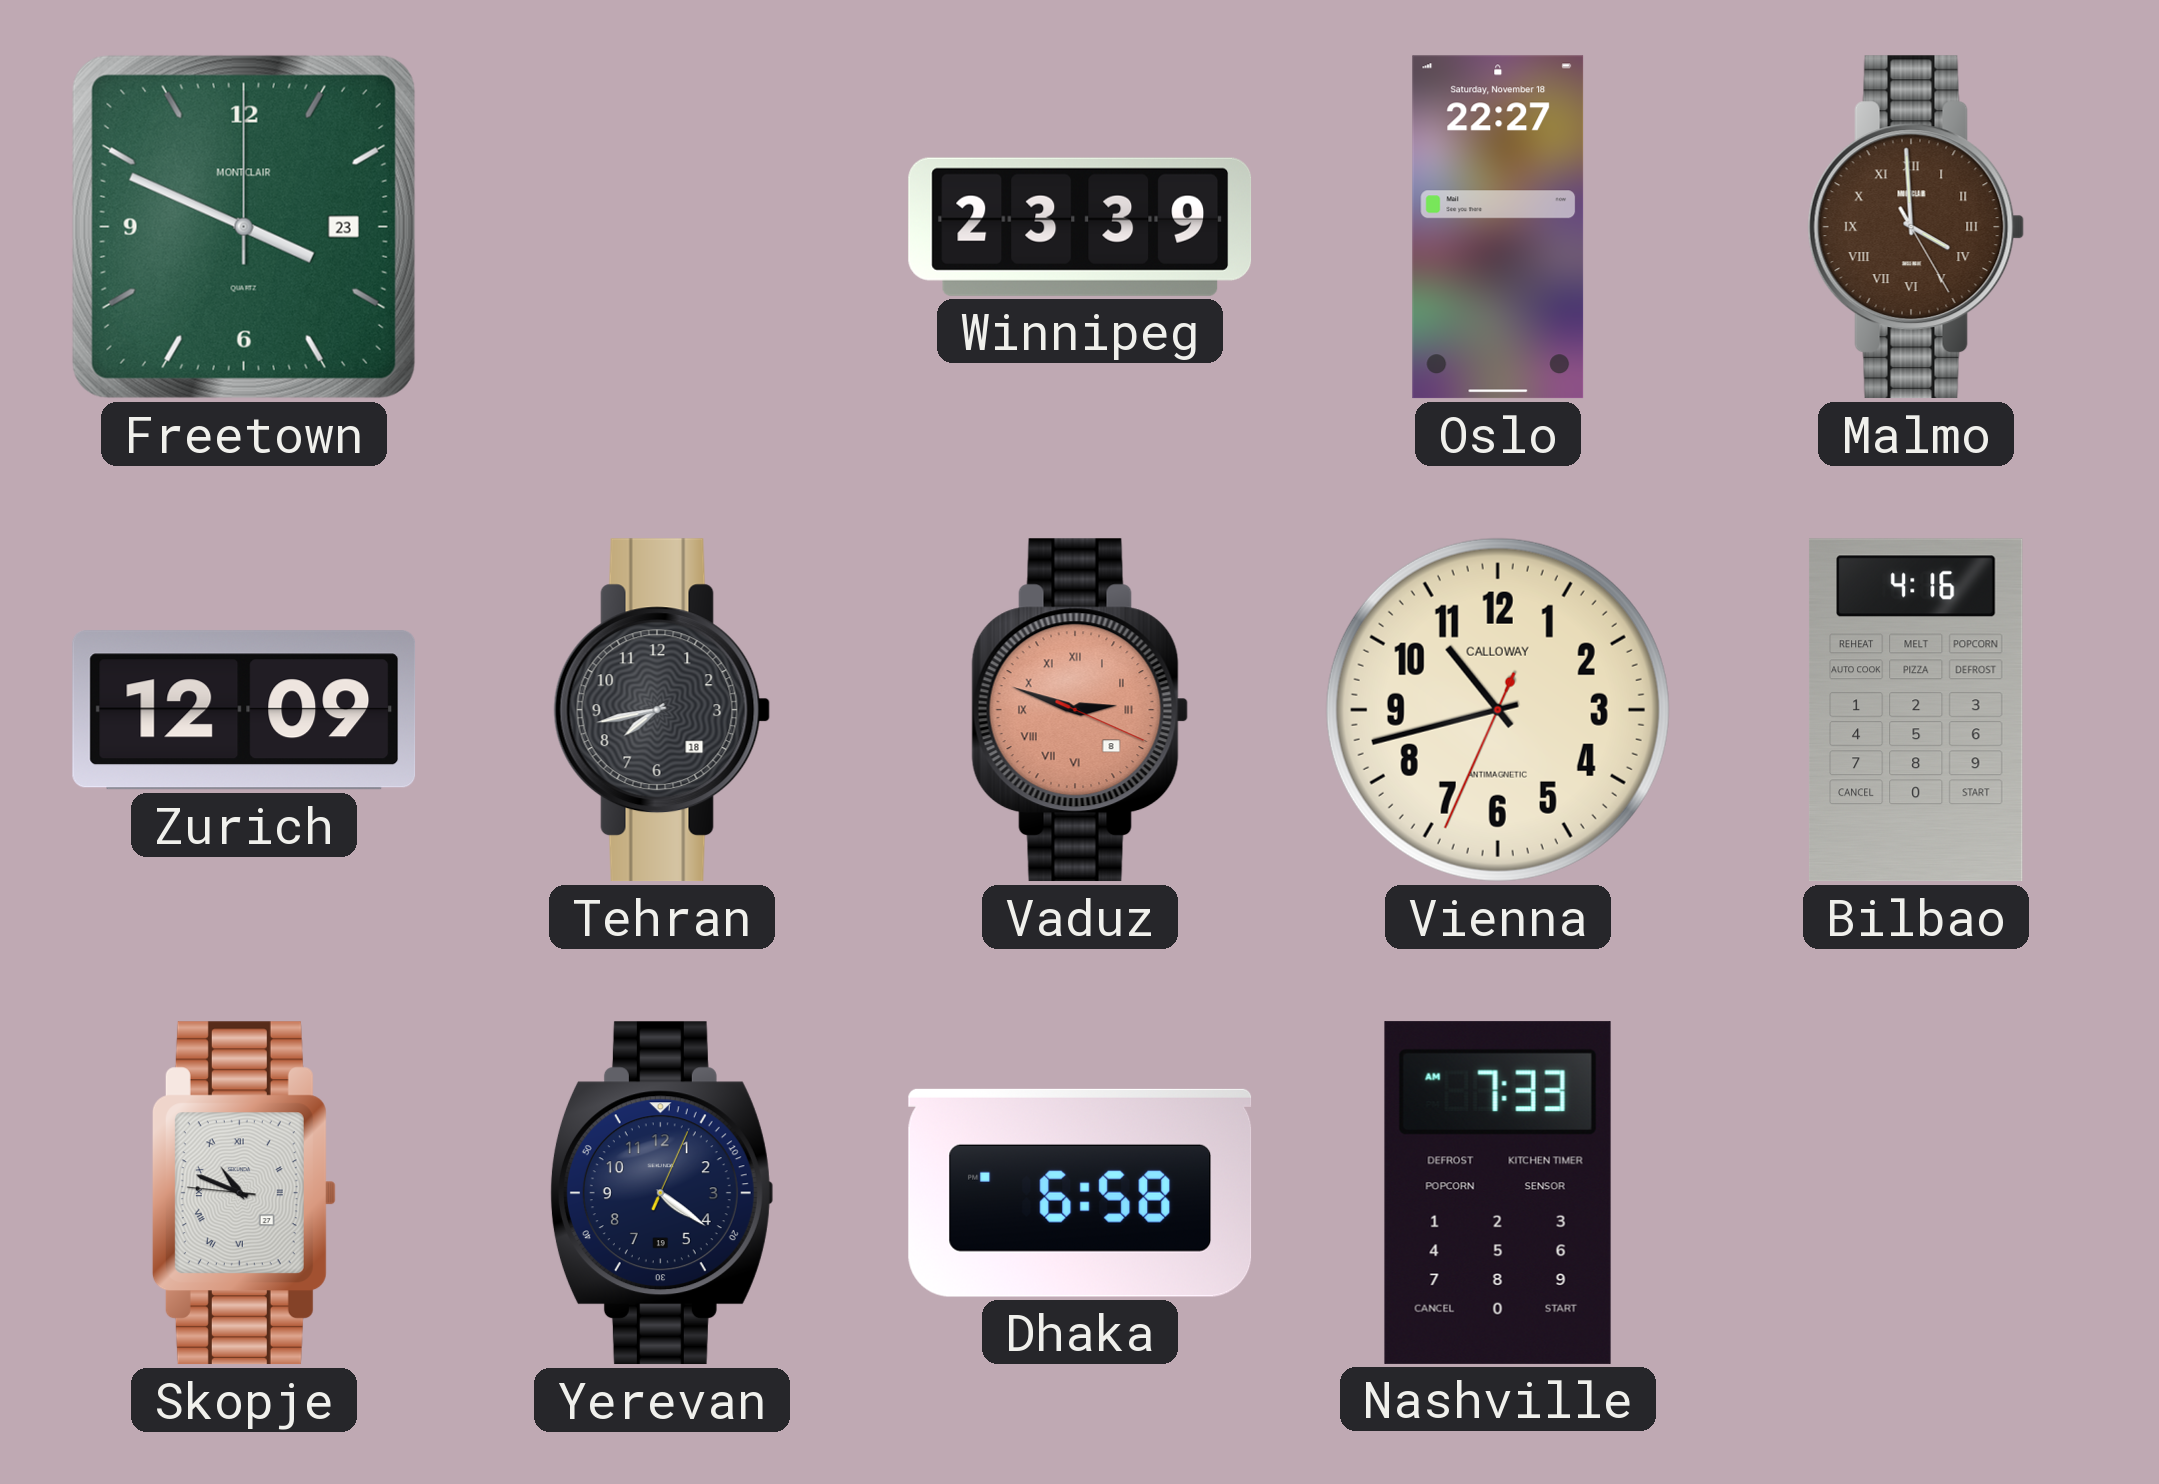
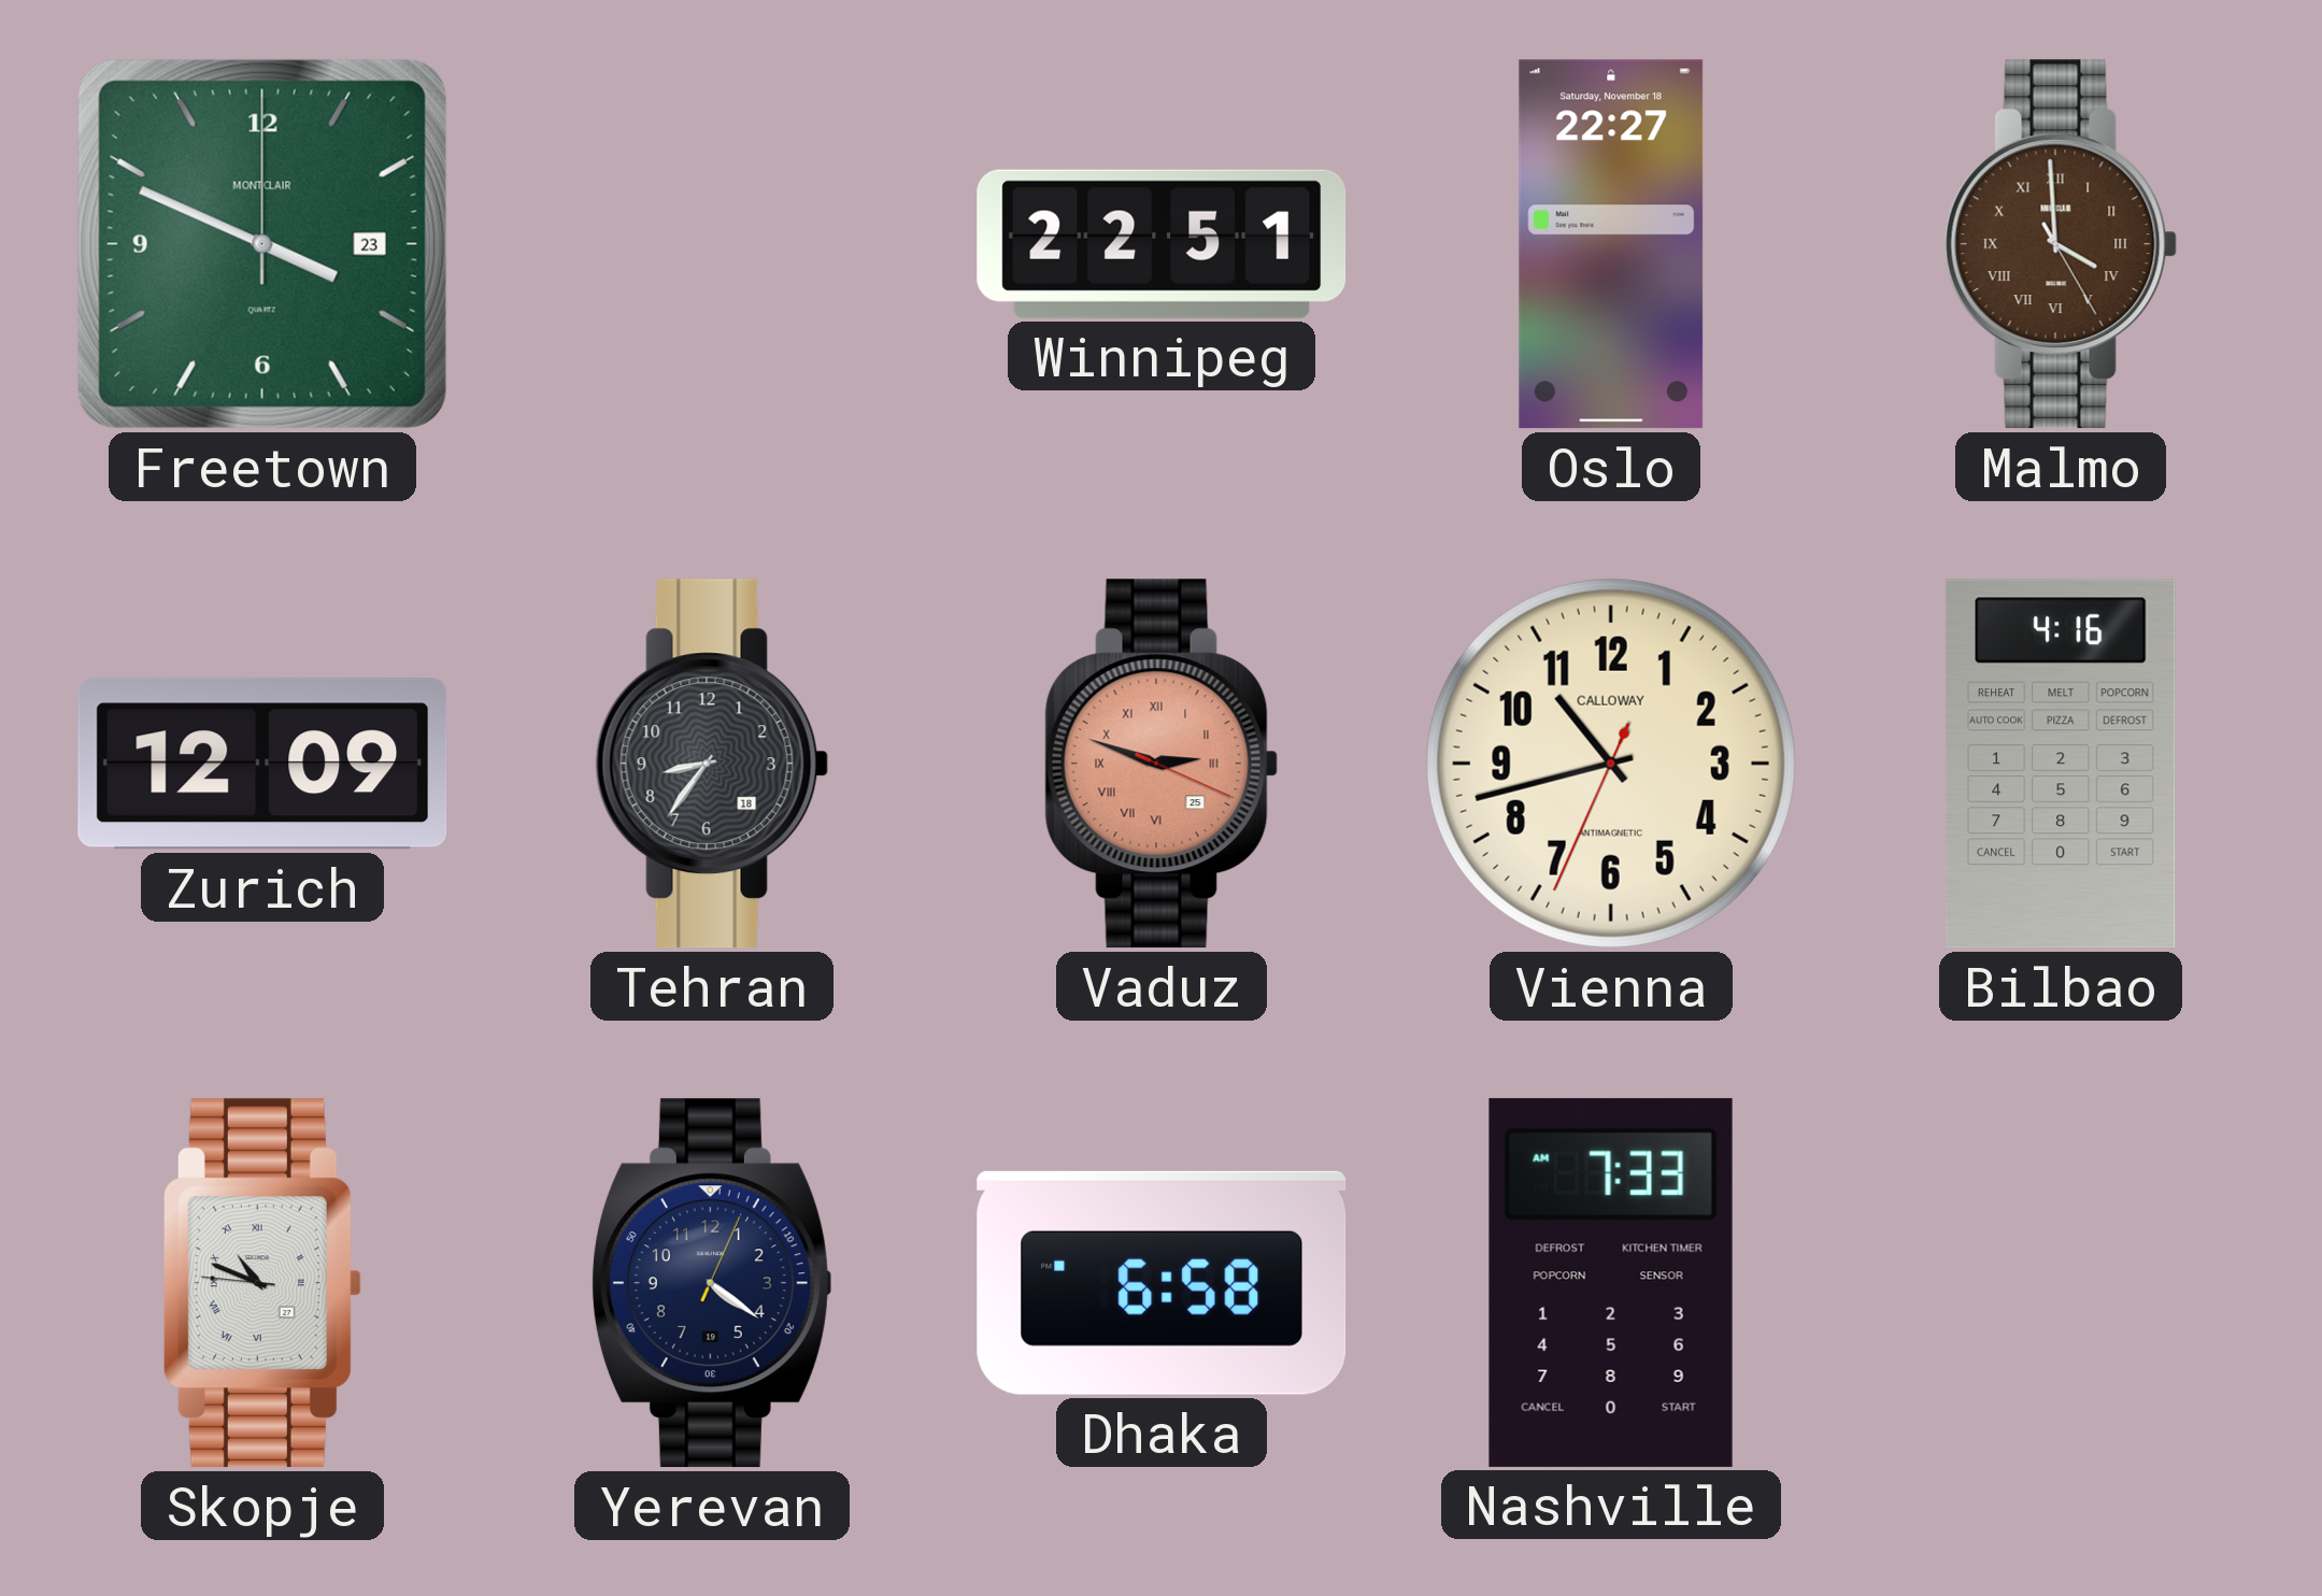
Winnipeg: 23:39 -> 22:51 (1162, 244)
Tehran: 7:43 -> 8:36 (712, 764)
Vaduz date: 8 -> 25 (1162, 764)
